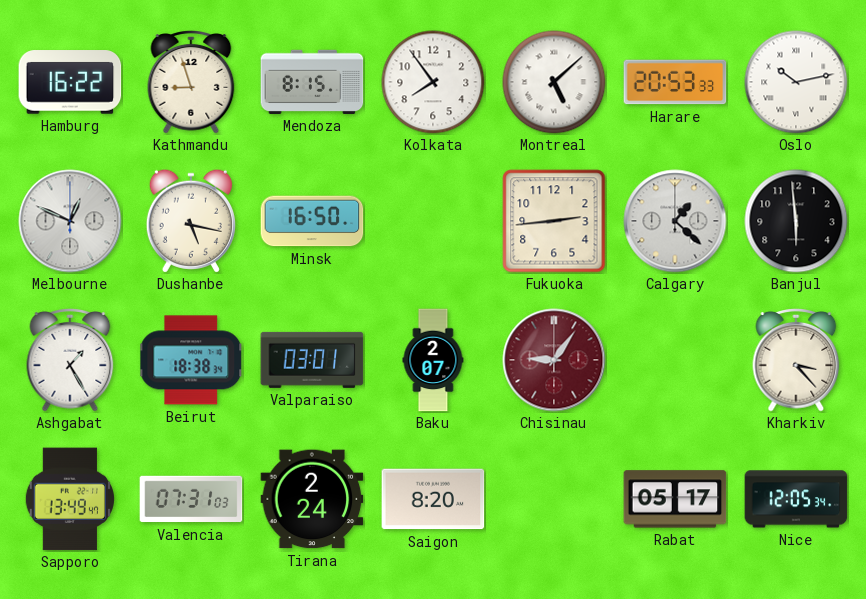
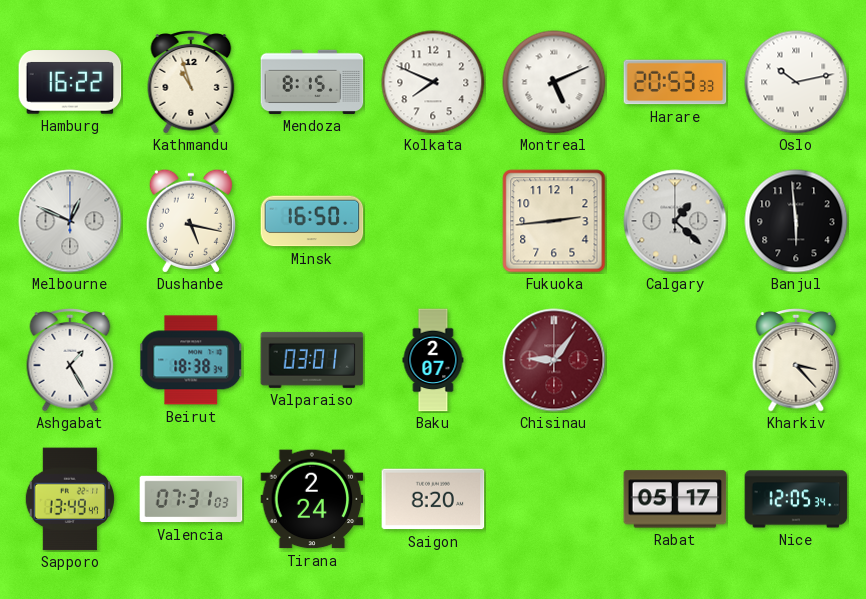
Kathmandu: 8:57 -> 10:57 (191, 83)
Kolkata: 7:54 -> 7:49 (433, 82)
Montreal: 5:08 -> 5:11 (554, 82)
